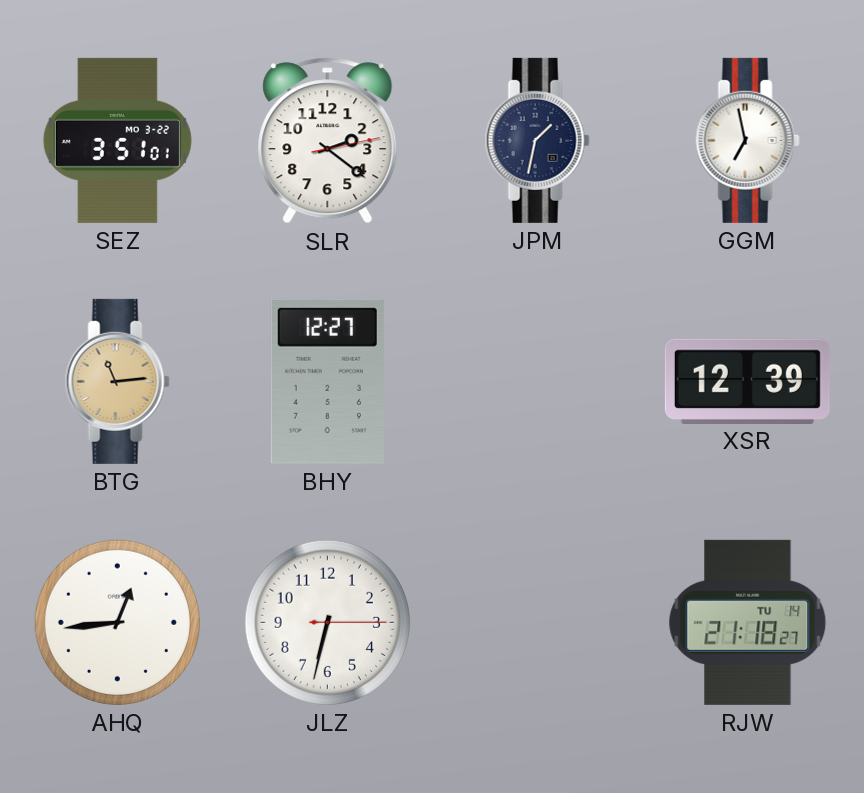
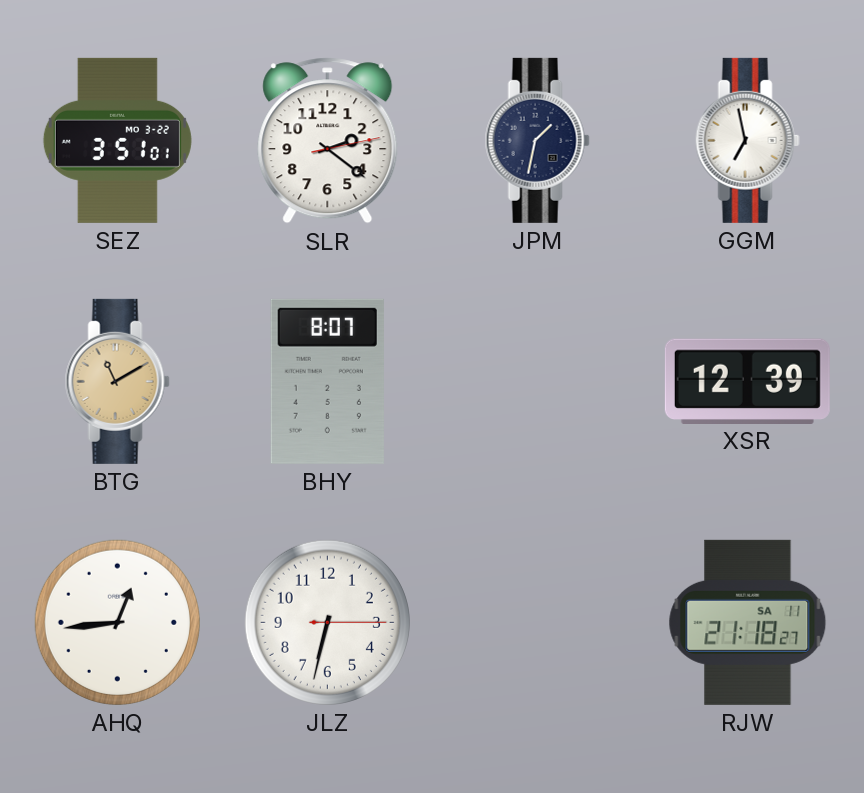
BTG: 11:14 -> 11:10 (117, 381)
BHY: 12:27 -> 8:07 (327, 381)
RJW date: TU 14 -> SA 11 (748, 622)
